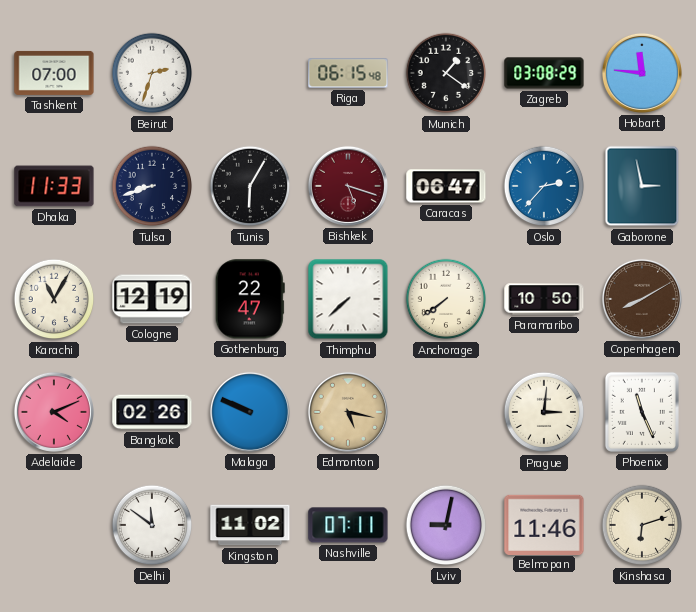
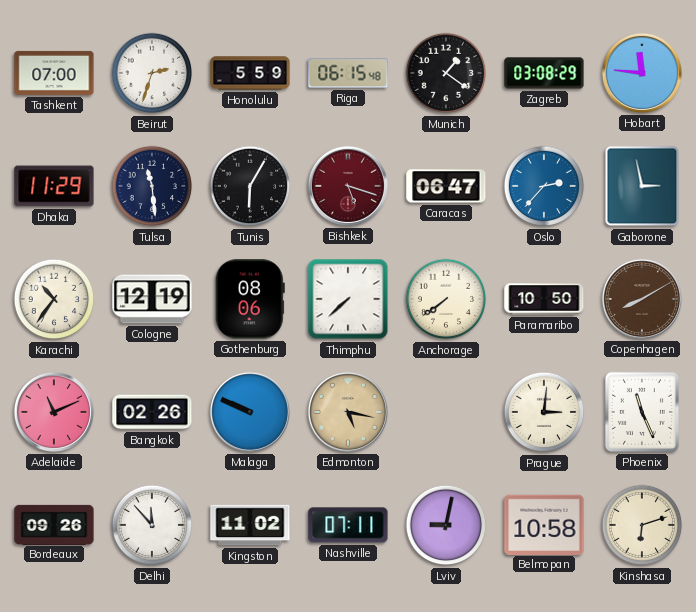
Honolulu: none -> 5:59 (250, 73)
Dhaka: 11:33 -> 11:29 (54, 186)
Tulsa: 8:42 -> 11:29 (152, 186)
Karachi: 11:05 -> 10:36 (54, 299)
Gothenburg: 22:47 -> 08:06 (250, 299)
Adelaide: 4:11 -> 11:11 (54, 412)
Bordeaux: none -> 09:26 (54, 524)
Delhi: 11:51 -> 11:53 (152, 525)
Belmopan: 11:46 -> 10:58 (544, 524)
